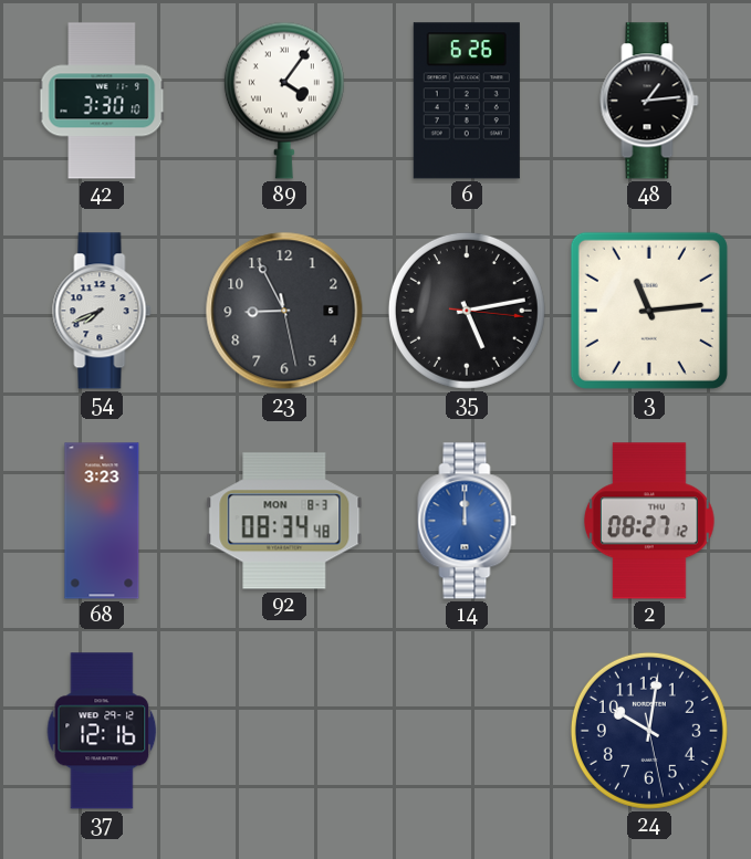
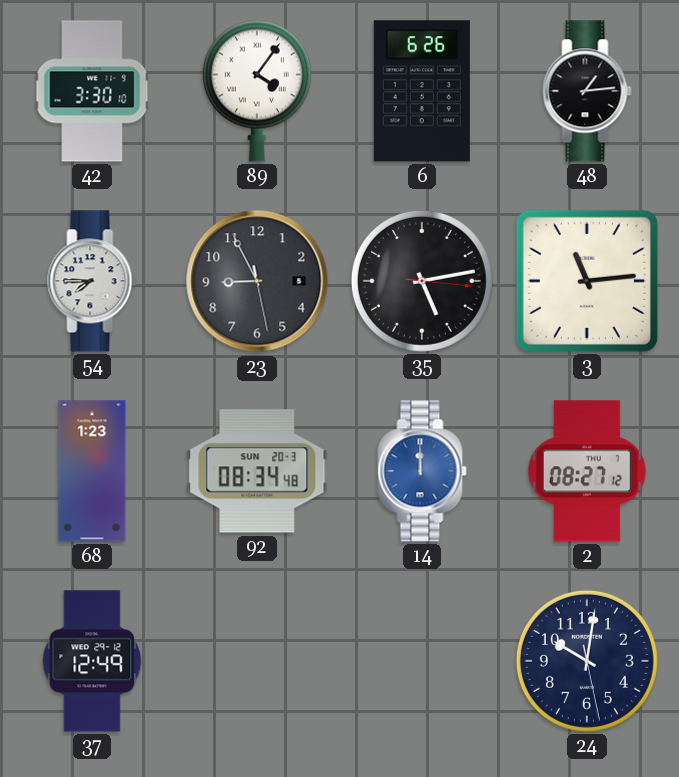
54: 7:41 -> 7:45 (92, 281)
68: 3:23 -> 1:23 (92, 471)
92 date: MON 8-3 -> SUN 20-3 (257, 471)
37: 12:16 -> 12:49 (92, 661)
